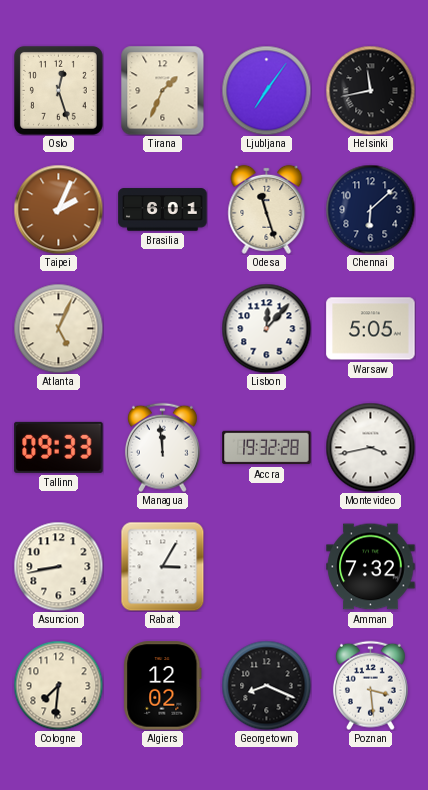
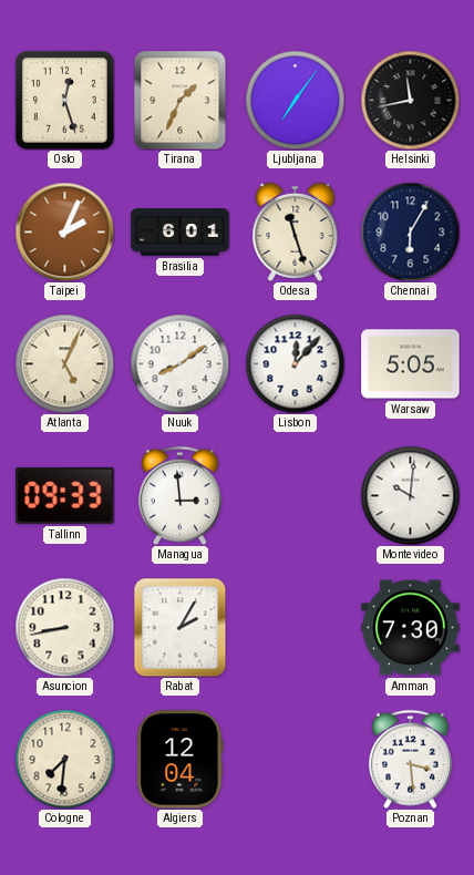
Chennai: 6:08 -> 6:05 (410, 231)
Nuuk: none -> 8:09 (179, 363)
Managua: 11:59 -> 2:59 (179, 495)
Accra: 19:32 -> none (267, 448)
Montevideo: 3:43 -> 10:01 (410, 495)
Rabat: 3:05 -> 2:05 (181, 627)
Amman: 7:32 -> 7:30 (411, 628)
Algiers: 12:02 -> 12:04 (181, 760)
Georgetown: 8:19 -> none (266, 685)
